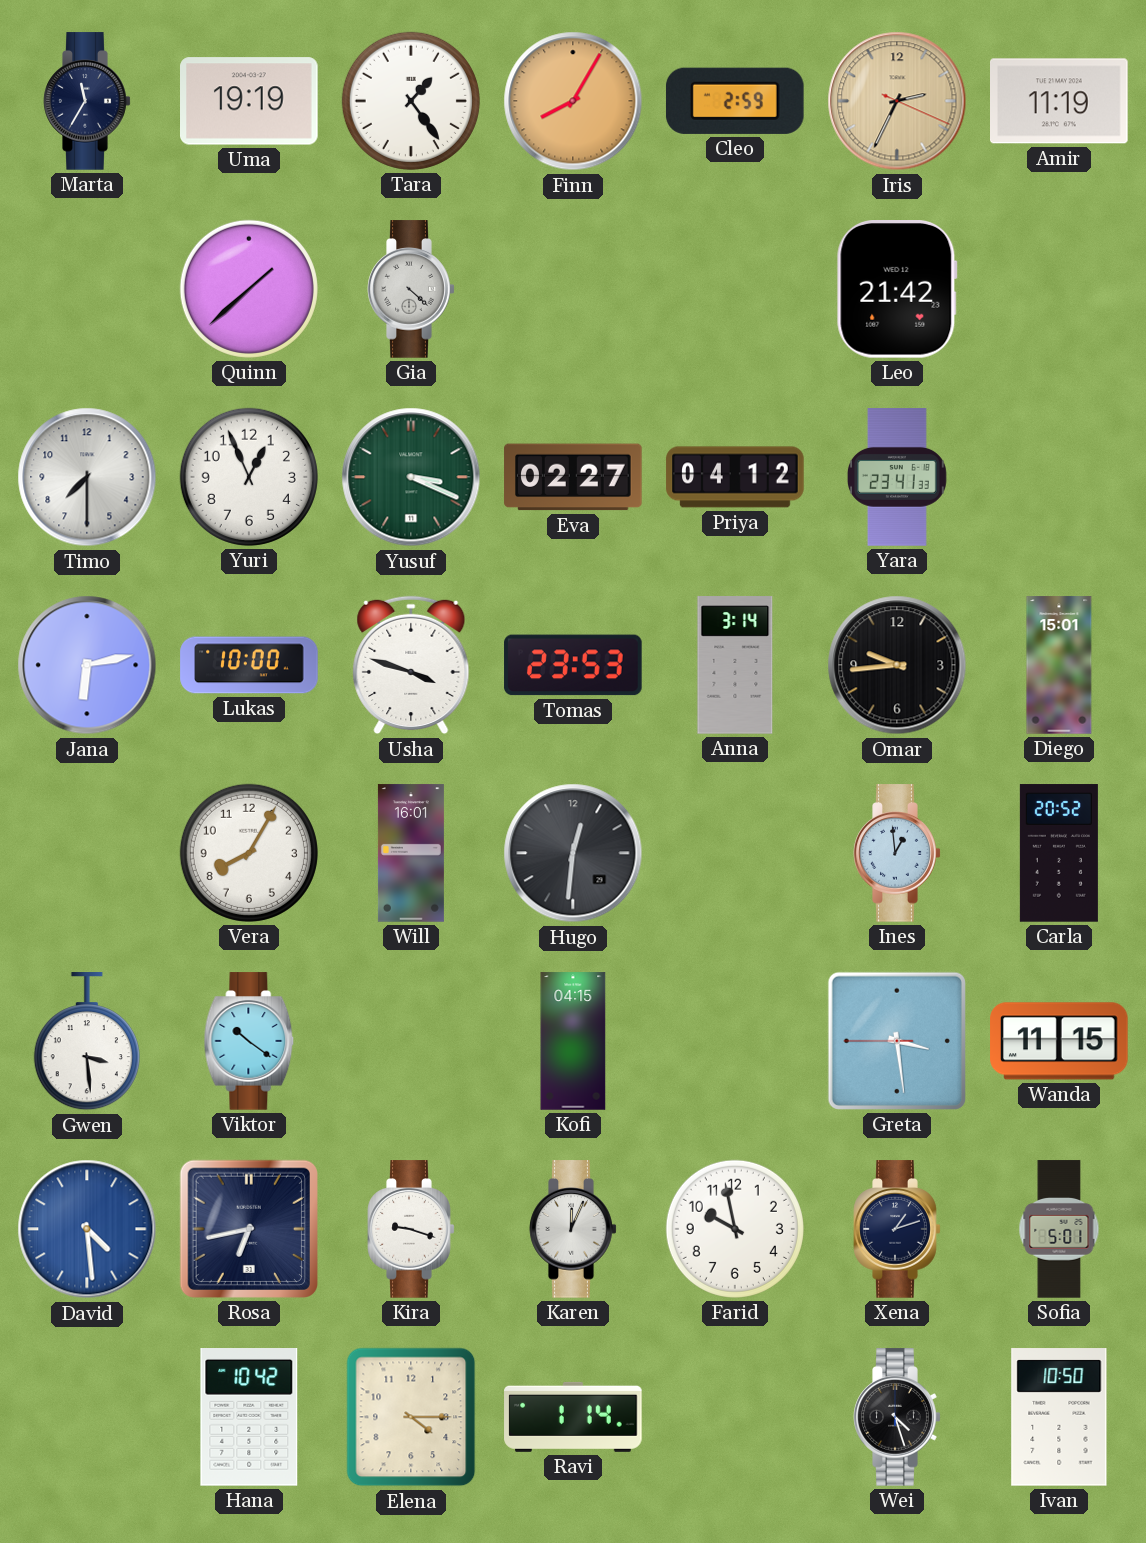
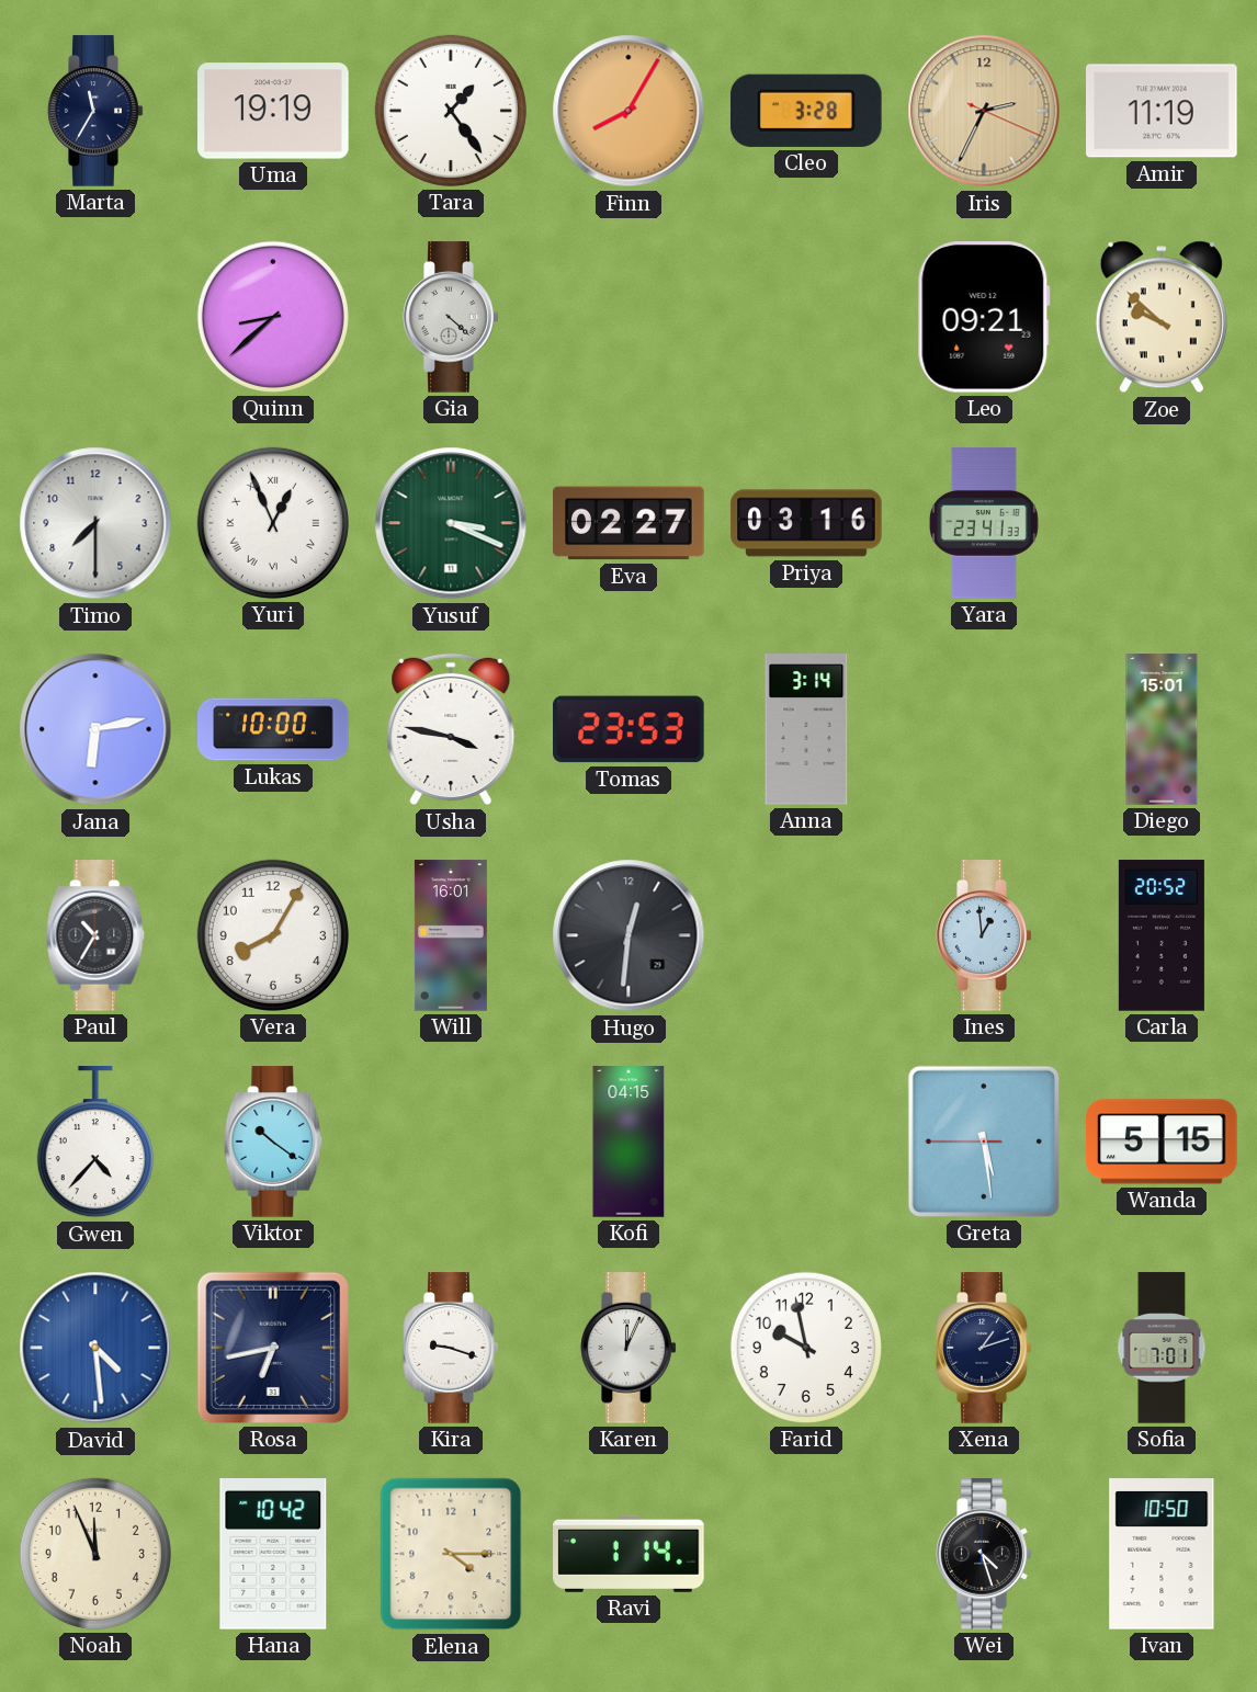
Cleo: 2:59 -> 3:28 (806, 111)
Quinn: 1:38 -> 8:38 (273, 317)
Leo: 21:42 -> 09:21 (984, 318)
Zoe: none -> 9:52 (1162, 317)
Yuri numerals: Arabic -> Roman (273, 523)
Priya: 04:12 -> 03:16 (806, 523)
Usha: 3:48 -> 3:47 (451, 729)
Omar: 9:44 -> none (897, 665)
Paul: none -> 10:35 (95, 935)
Gwen: 3:29 -> 4:37 (95, 1143)
Greta: 3:28 -> 5:28 (984, 1142)
Wanda: 11:15 -> 5:15 (1162, 1142)
Sofia: 5:01 -> 7:01 (1162, 1348)
Noah: none -> 11:56 (95, 1554)
